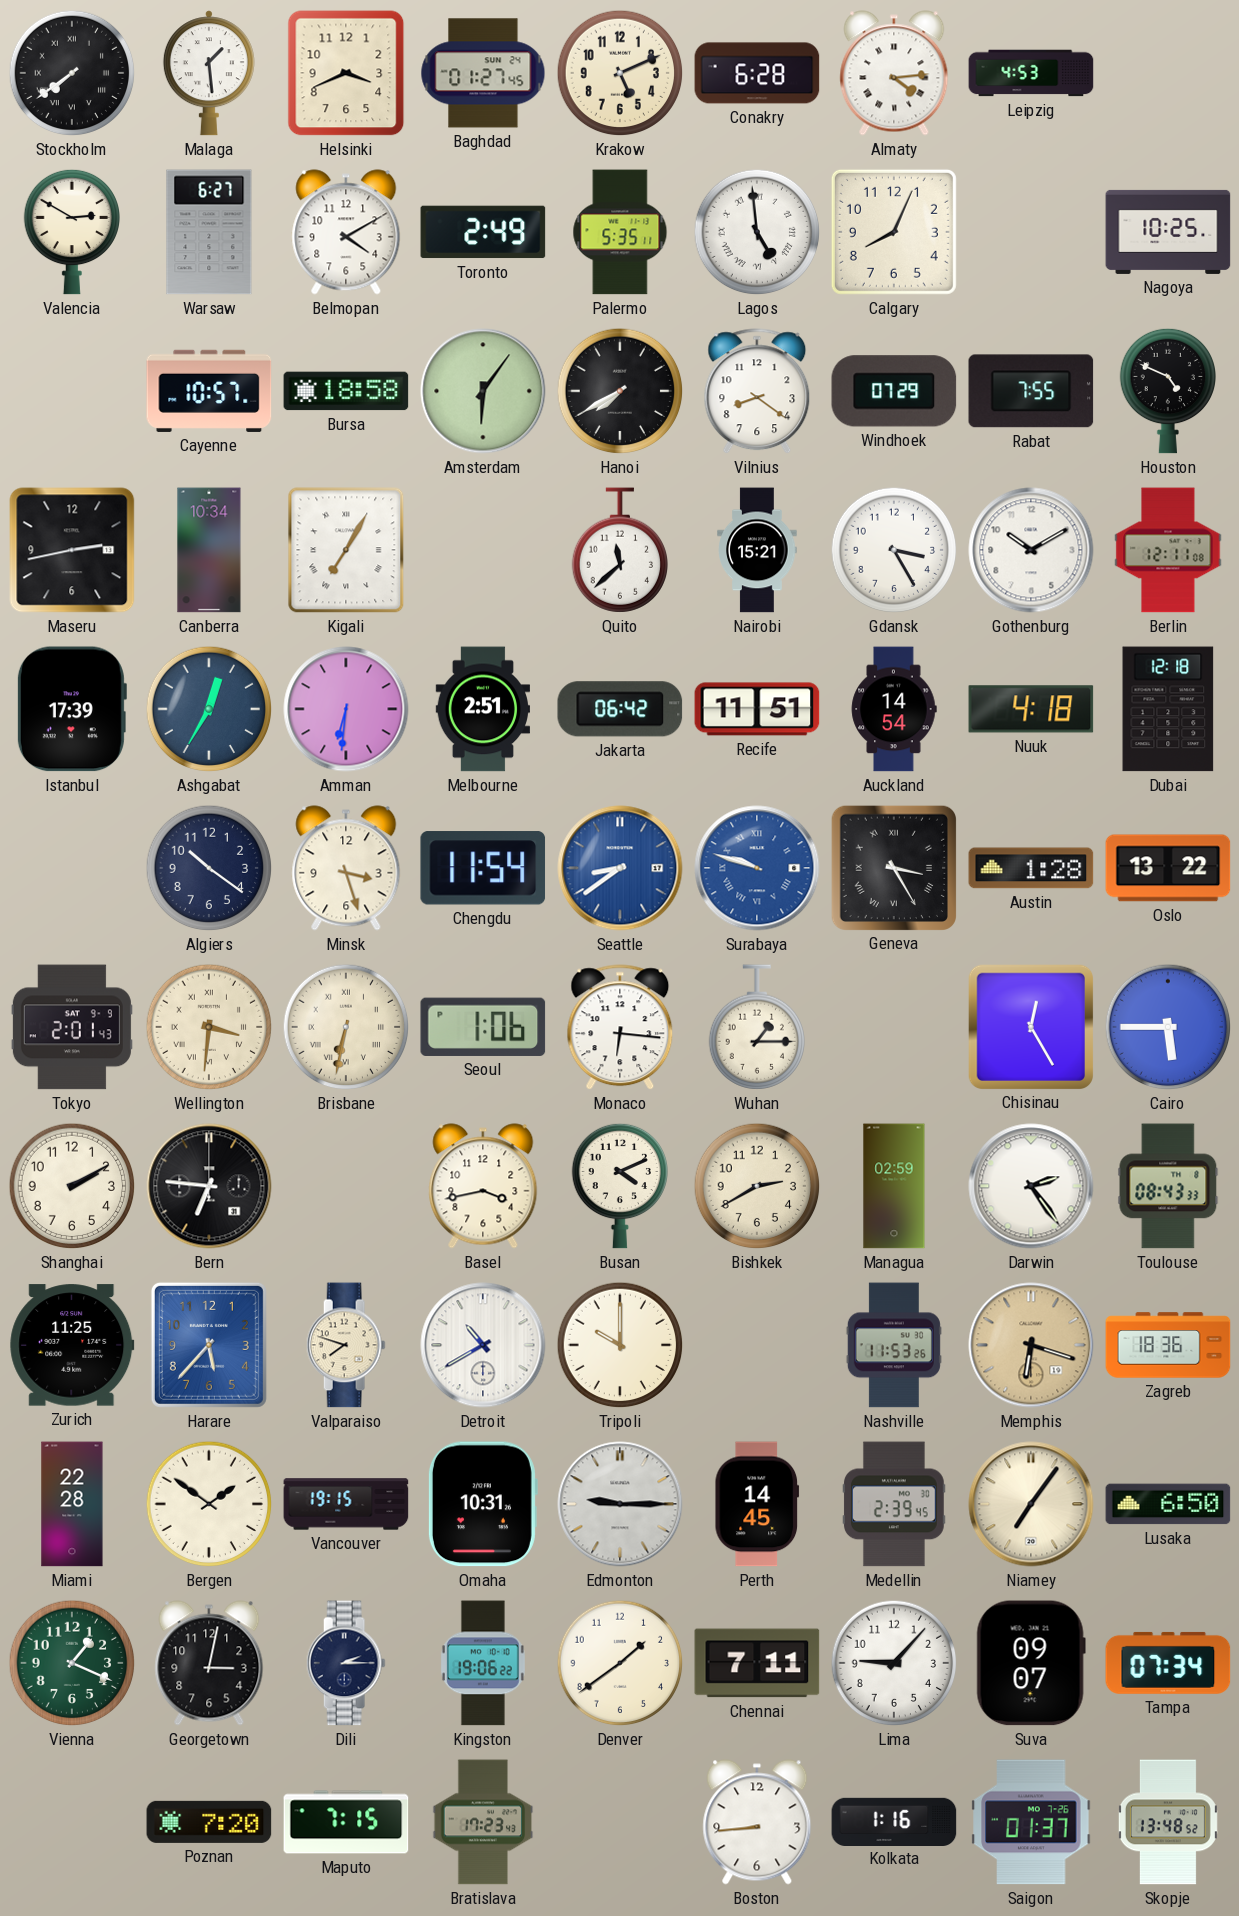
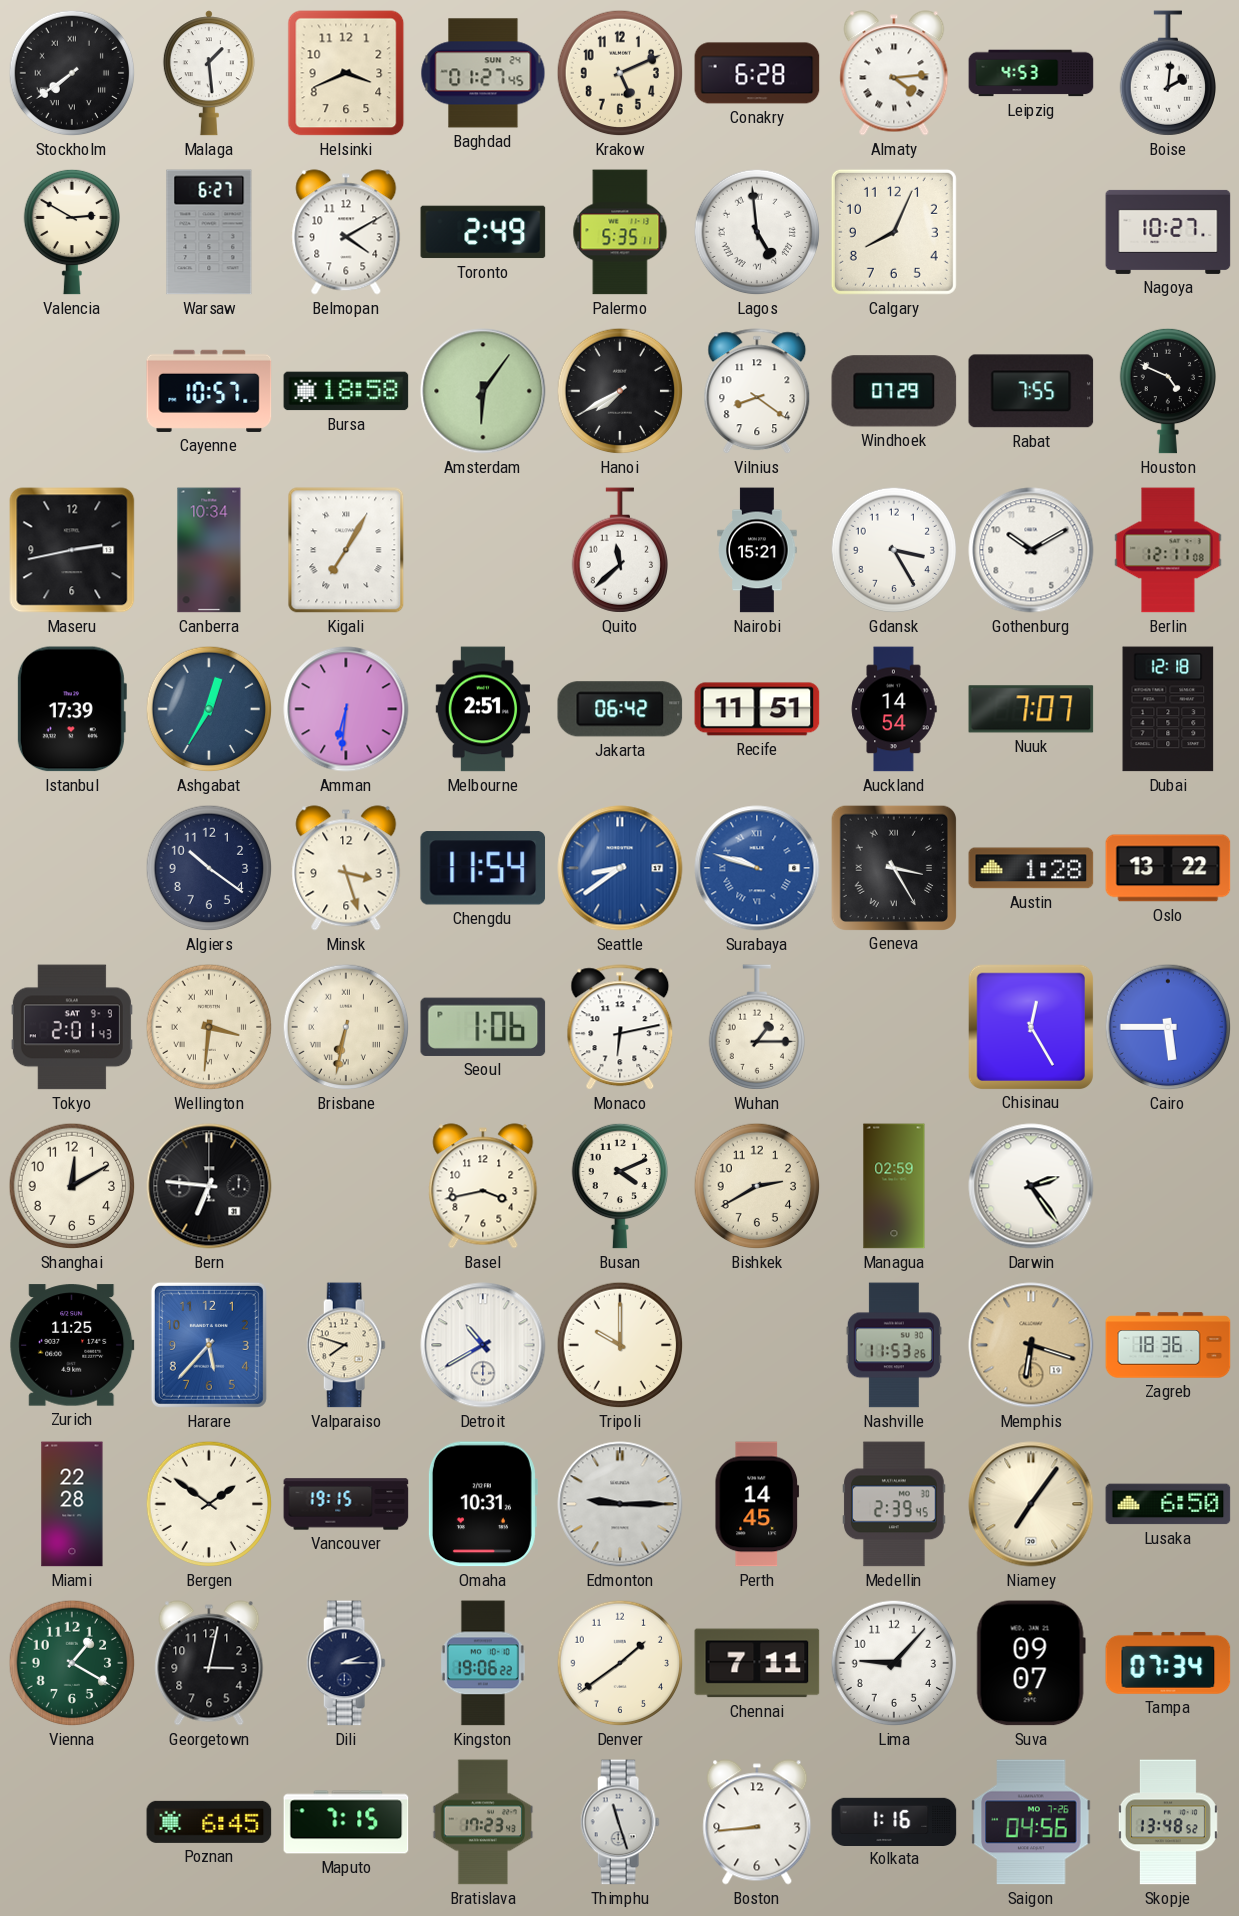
Boise: none -> 2:01 (1167, 73)
Nagoya: 10:25 -> 10:27 (1168, 232)
Nuuk: 4:18 -> 7:07 (1031, 709)
Monaco: 6:16 -> 6:13 (620, 1028)
Shanghai: 2:10 -> 12:10 (72, 1186)
Toulouse: 08:43 -> none (1168, 1186)
Vienna: 1:19 -> 1:20 (72, 1663)
Poznan: 7:20 -> 6:45 (209, 1822)
Thimphu: none -> 11:27 (620, 1822)
Saigon: 01:37 -> 04:56 (1031, 1822)
